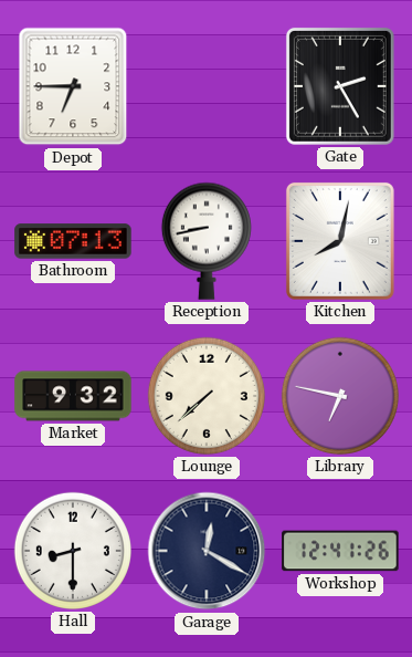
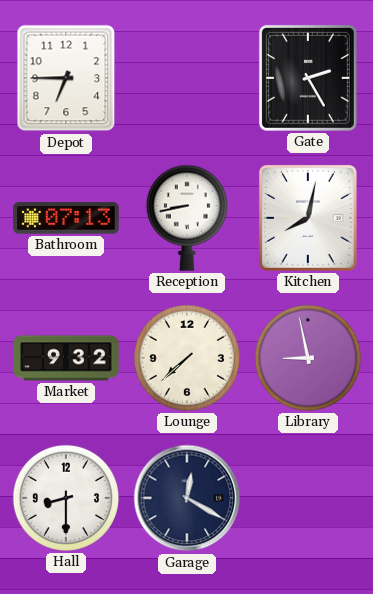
Library: 6:47 -> 8:58 (308, 358)
Workshop: 12:41 -> none (340, 551)
